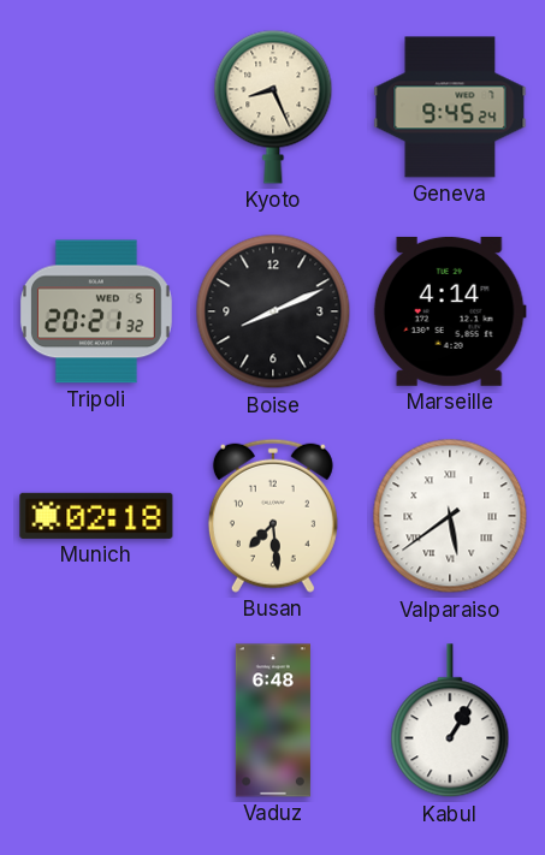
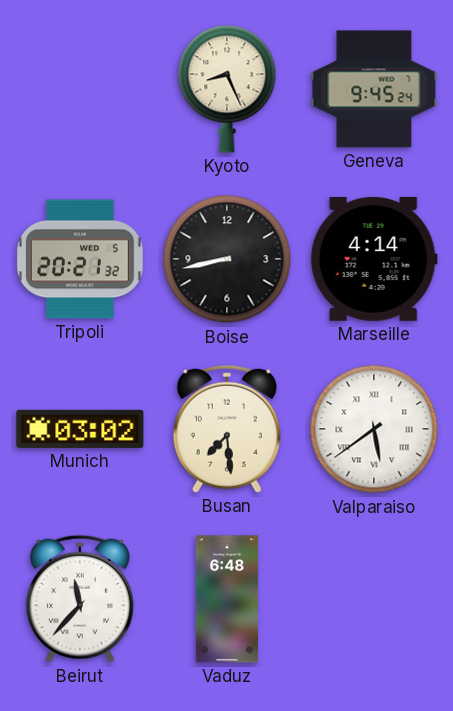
Boise: 8:11 -> 8:43 (227, 259)
Munich: 02:18 -> 03:02 (80, 429)
Beirut: none -> 11:37 (80, 599)
Kabul: 1:05 -> none (450, 722)
